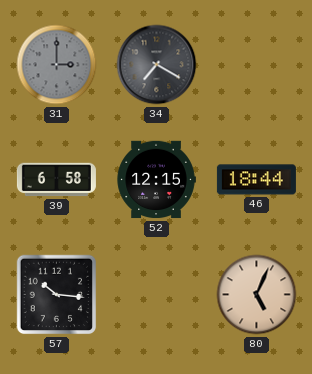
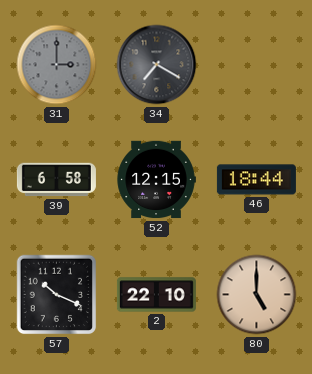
57: 10:16 -> 10:19 (57, 295)
2: none -> 22:10 (156, 295)
80: 5:04 -> 5:00 (257, 295)
